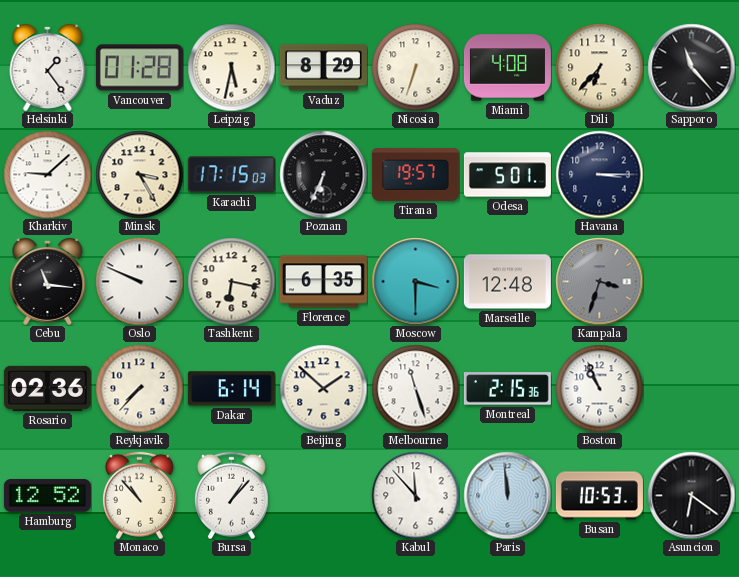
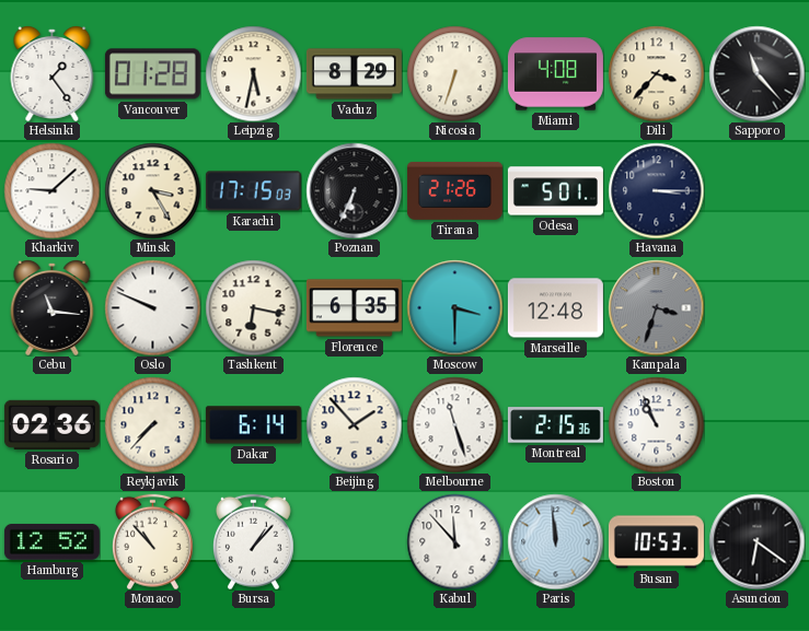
Dili: 6:37 -> 3:37 (656, 73)
Tirana: 19:57 -> 21:26 (454, 190)
Beijing: 1:52 -> 1:53 (354, 424)
